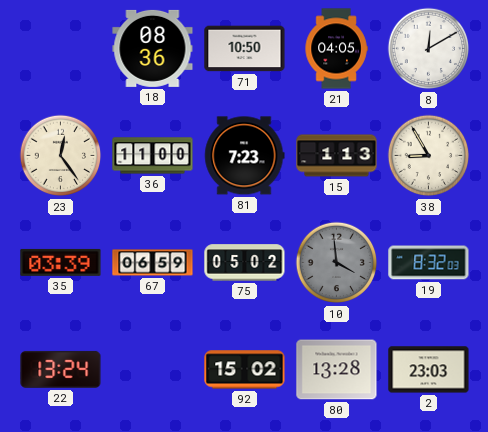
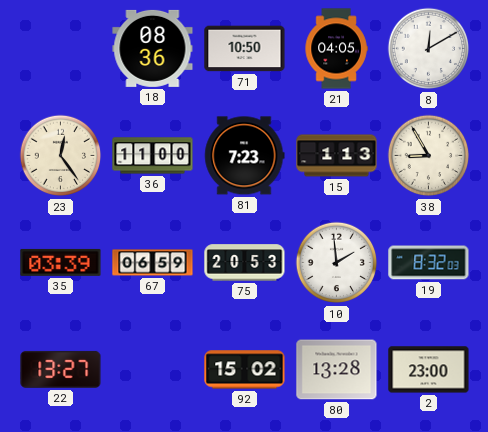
75: 05:02 -> 20:53 (245, 263)
10: 3:59 -> 1:59 (337, 263)
10 dial: grey -> white (337, 263)
22: 13:24 -> 13:27 (61, 369)
2: 23:03 -> 23:00 (429, 370)
